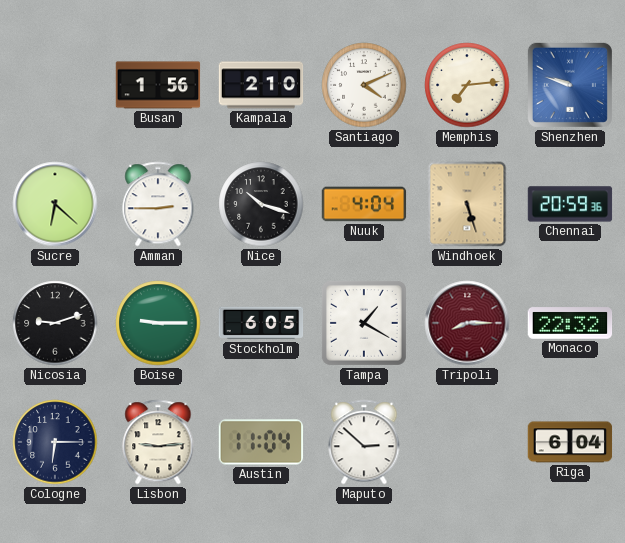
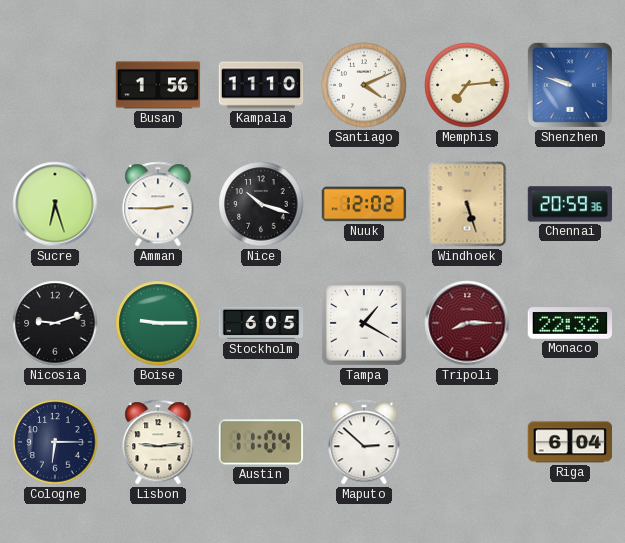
Kampala: 2:10 -> 11:10 (261, 85)
Sucre: 6:22 -> 6:27 (55, 204)
Nuuk: 4:04 -> 12:02 (364, 204)
